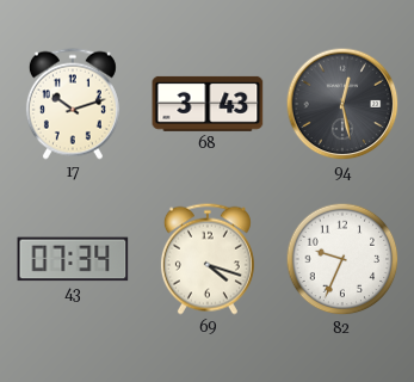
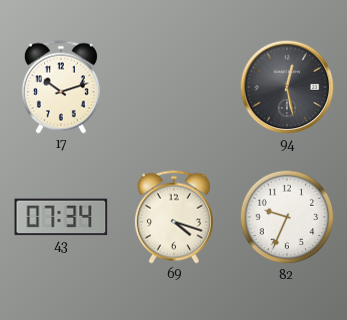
68: 3:43 -> none (208, 104)
